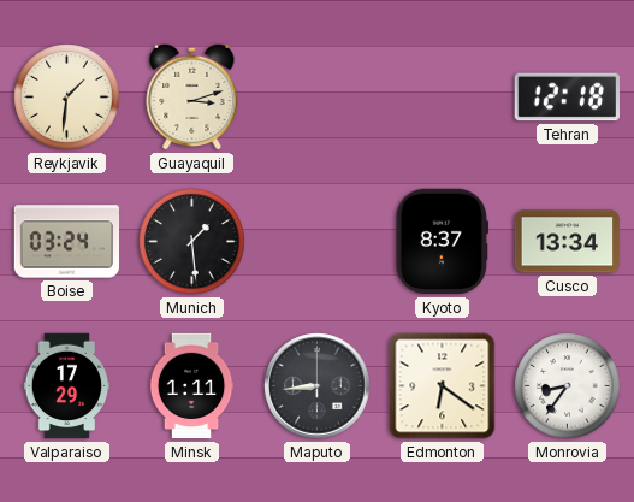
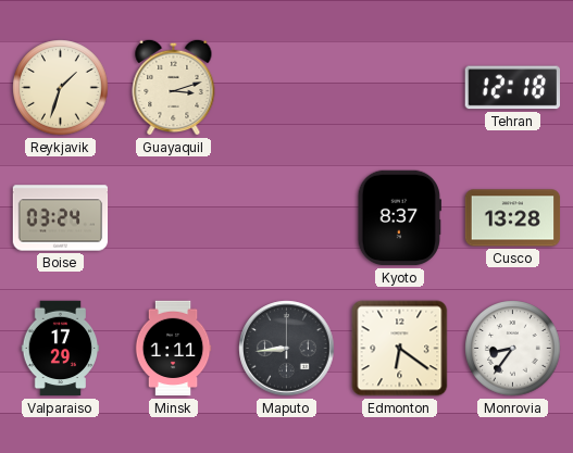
Reykjavik: 1:31 -> 1:33 (61, 88)
Munich: 1:29 -> none (192, 242)
Cusco: 13:34 -> 13:28 (513, 218)
